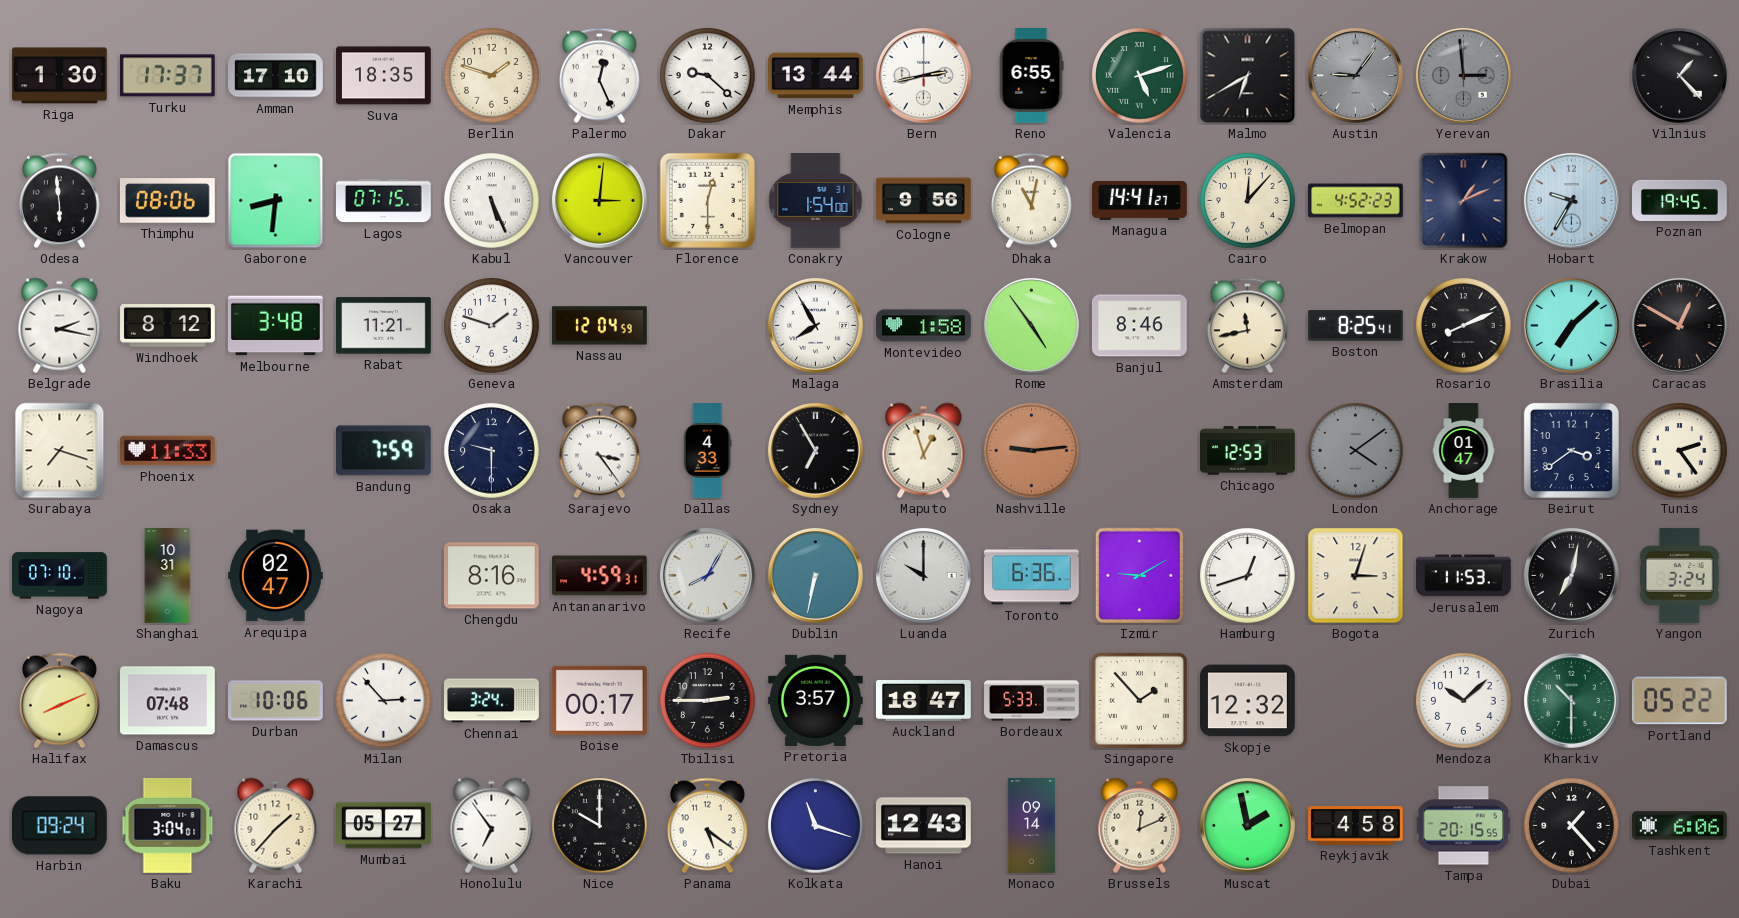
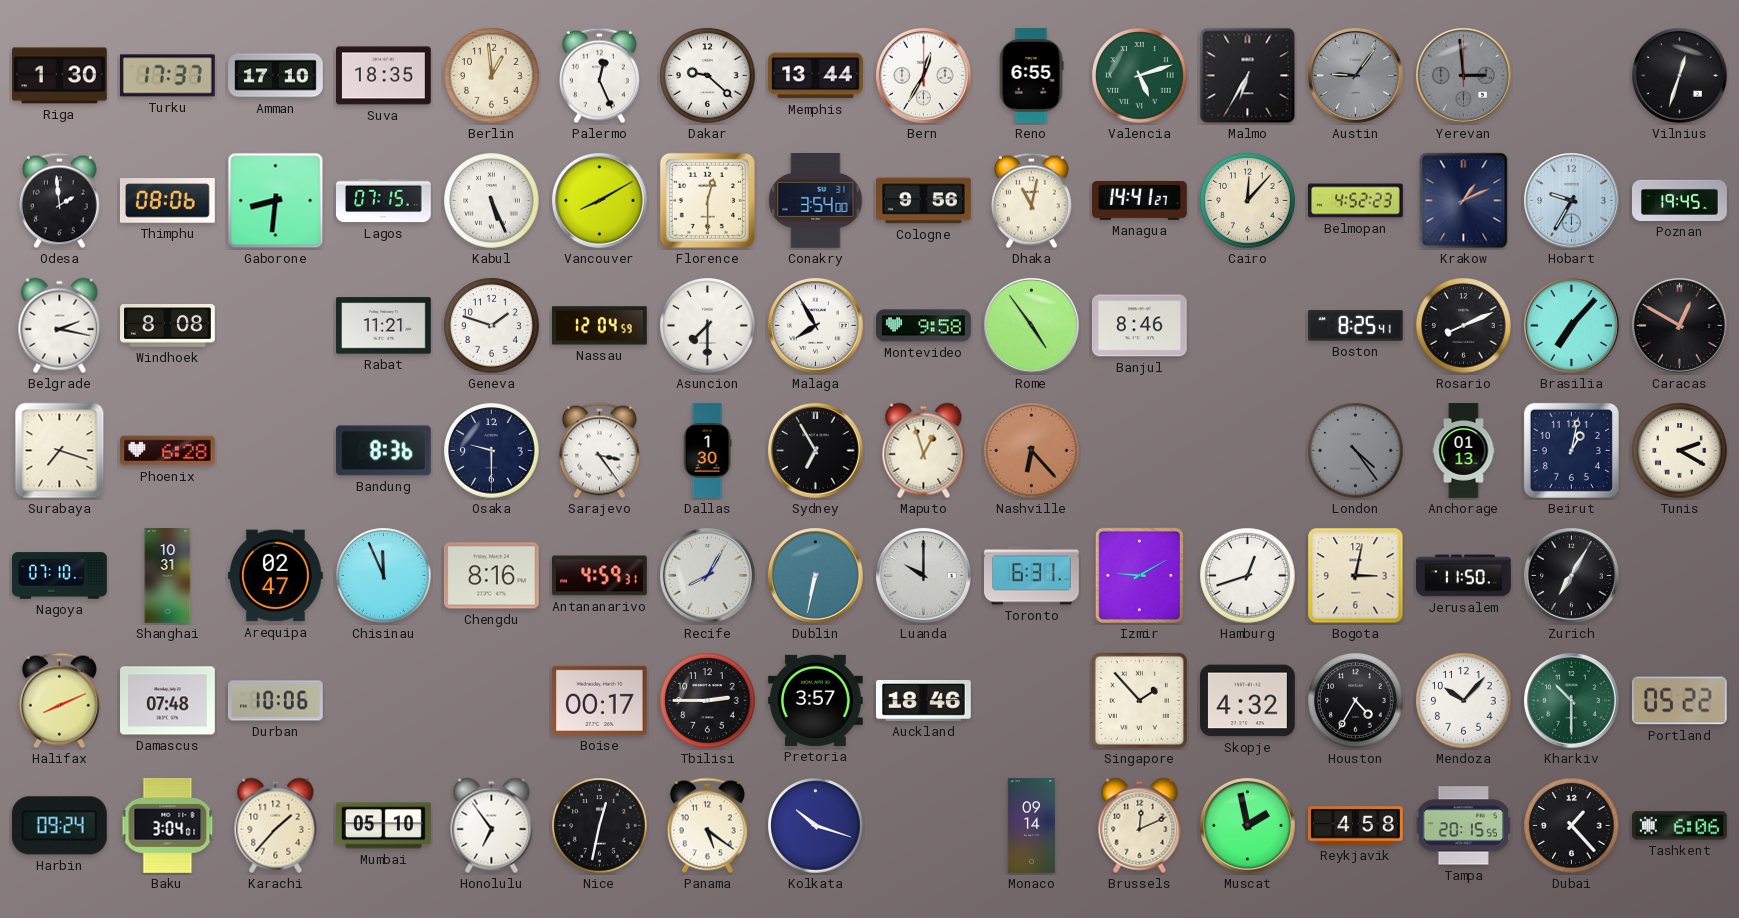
Berlin: 1:48 -> 12:59 (492, 76)
Bern: 2:43 -> 12:35 (923, 75)
Malmo: 6:40 -> 6:35 (1248, 76)
Vilnius: 1:23 -> 12:33 (1679, 75)
Odesa: 5:59 -> 1:59 (59, 201)
Vancouver: 3:01 -> 8:10 (599, 200)
Conakry: 1:54 -> 3:54 (816, 201)
Windhoek: 8:12 -> 8:08 (168, 326)
Melbourne: 3:48 -> none (275, 326)
Asuncion: none -> 7:30 (708, 326)
Montevideo: 1:58 -> 9:58 (924, 326)
Amsterdam: 11:43 -> none (1247, 326)
Brasilia: 7:08 -> 7:07 (1571, 325)
Phoenix: 11:33 -> 6:28 (168, 451)
Bandung: 7:59 -> 8:36 (383, 451)
Dallas: 4:33 -> 1:30 (707, 451)
Nashville: 9:14 -> 6:23 (1032, 451)
Chicago: 12:53 -> none (1248, 451)
London: 4:09 -> 4:24 (1356, 451)
Anchorage: 01:47 -> 01:13 (1464, 451)
Beirut: 3:39 -> 1:02 (1571, 450)
Tunis: 2:24 -> 2:20 (1680, 451)
Chisinau: none -> 11:56 (384, 576)
Toronto: 6:36 -> 6:31 (1032, 576)
Bogota: 3:03 -> 3:02 (1356, 576)
Jerusalem: 11:53 -> 11:50 (1464, 576)
Zurich: 7:02 -> 7:05 (1571, 575)
Yangon: 3:24 -> none (1679, 575)
Milan: 2:53 -> none (384, 701)
Chennai: 3:24 -> none (492, 701)
Auckland: 18:47 -> 18:46 (924, 701)
Bordeaux: 5:33 -> none (1032, 701)
Skopje: 12:32 -> 4:32 (1248, 701)
Houston: none -> 4:35 (1356, 701)
Mendoza: 10:08 -> 10:07 (1464, 701)
Mumbai: 05:27 -> 05:10 (384, 826)
Nice: 10:00 -> 12:32 (600, 826)
Kolkata: 11:18 -> 10:18 (816, 826)
Hanoi: 12:43 -> none (924, 826)
